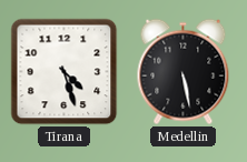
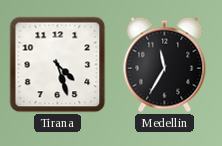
Medellin: 5:28 -> 11:35 (165, 65)
